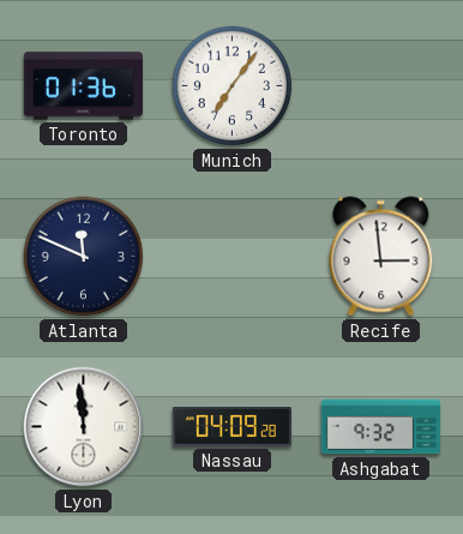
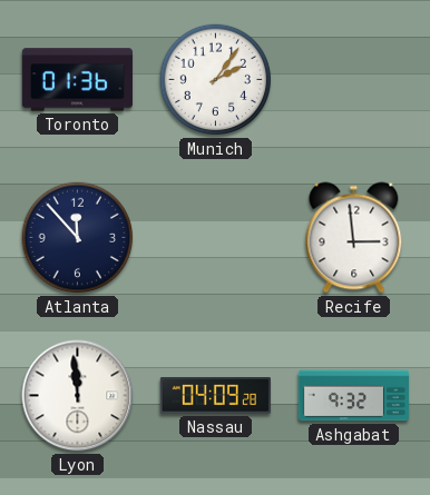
Munich: 7:06 -> 2:06 (216, 80)
Atlanta: 11:49 -> 11:53 (78, 238)
